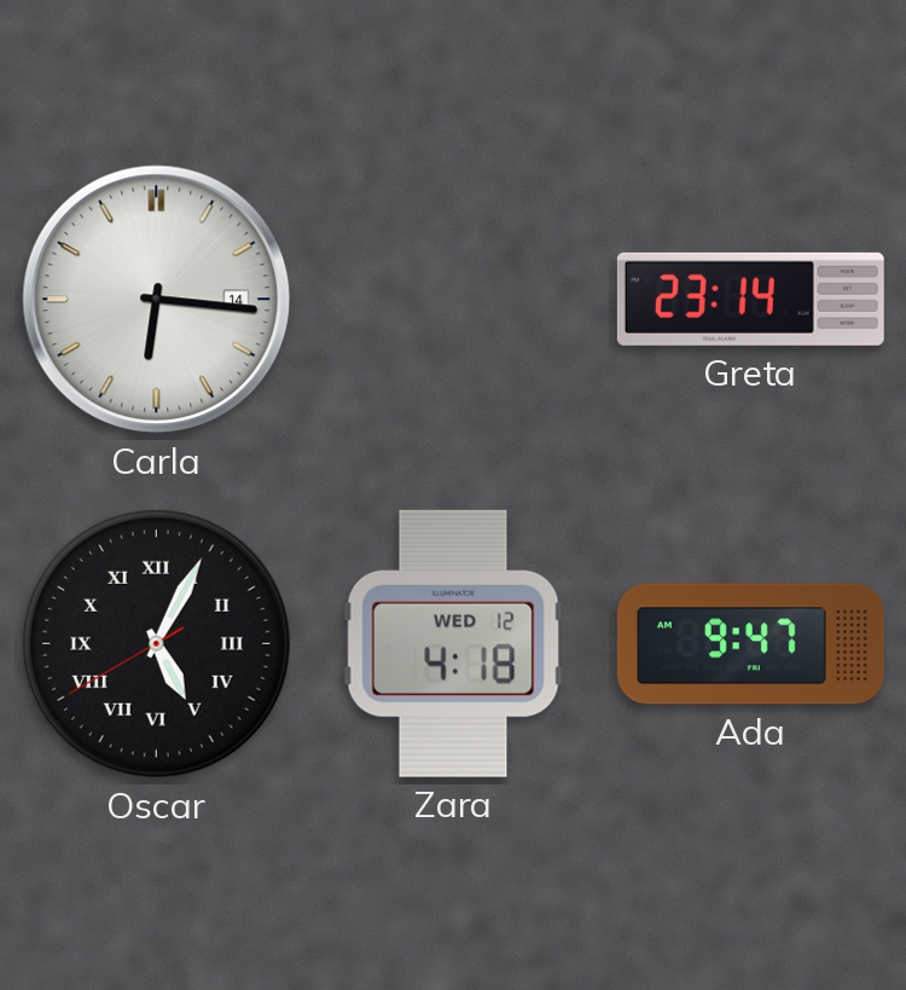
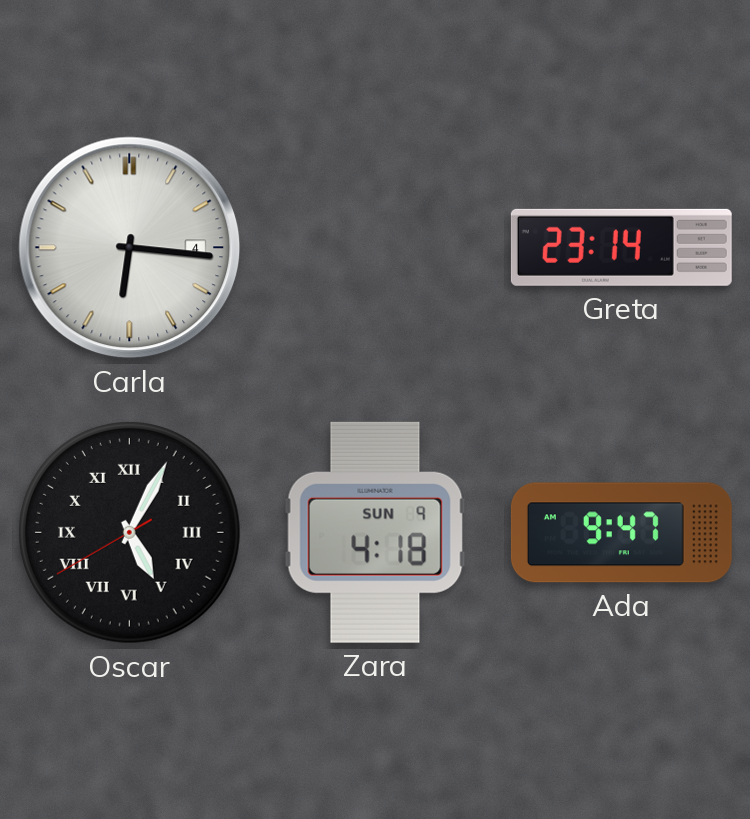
Carla date: 14 -> 4 (130, 248)
Zara date: WED 12 -> SUN 9 (375, 532)
